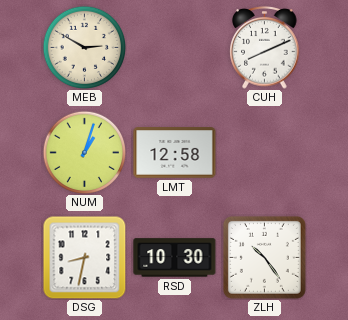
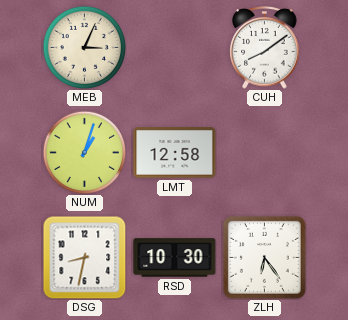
MEB: 2:50 -> 3:04 (84, 47)
CUH: 8:11 -> 8:09 (265, 48)
ZLH: 10:24 -> 6:24 (264, 257)
